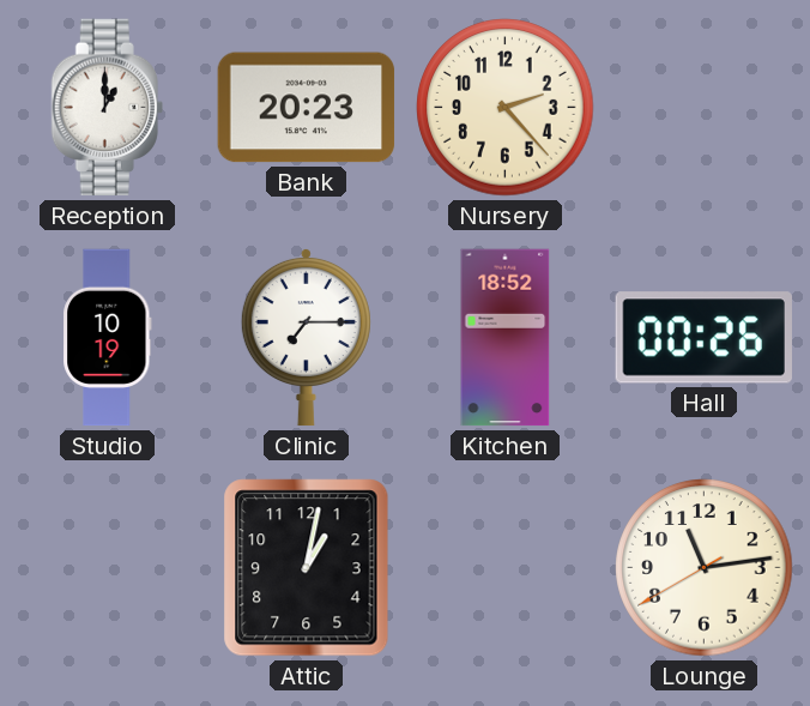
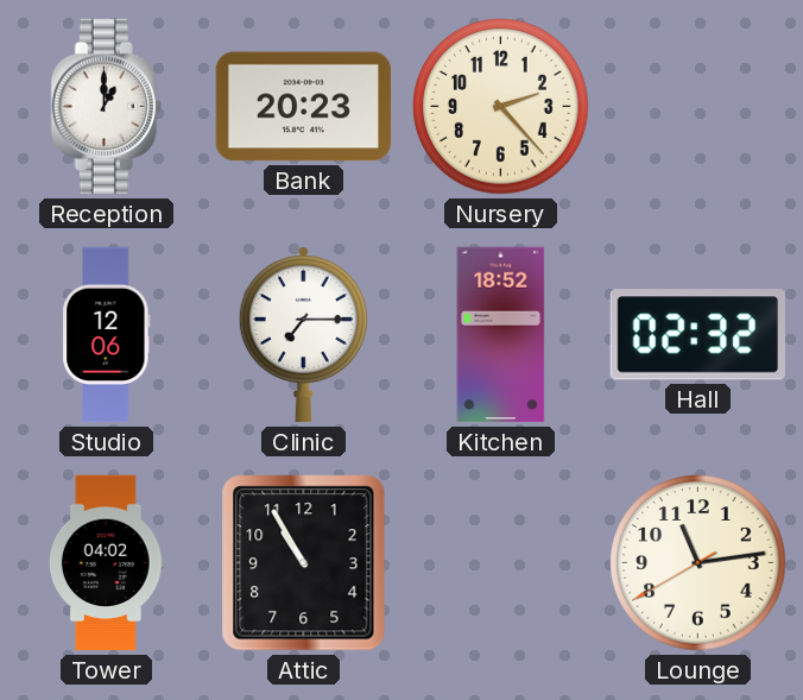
Studio: 10:19 -> 12:06 (107, 335)
Hall: 00:26 -> 02:32 (697, 335)
Tower: none -> 04:02 (106, 563)
Attic: 1:02 -> 10:55 (304, 563)
